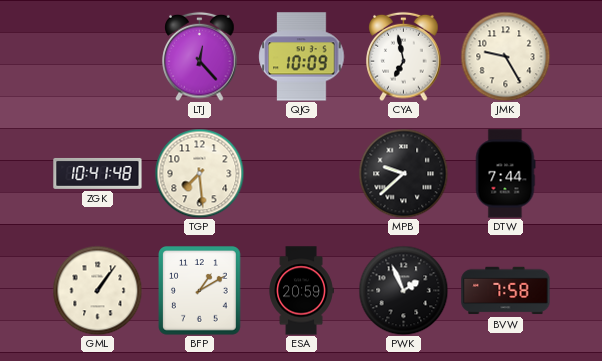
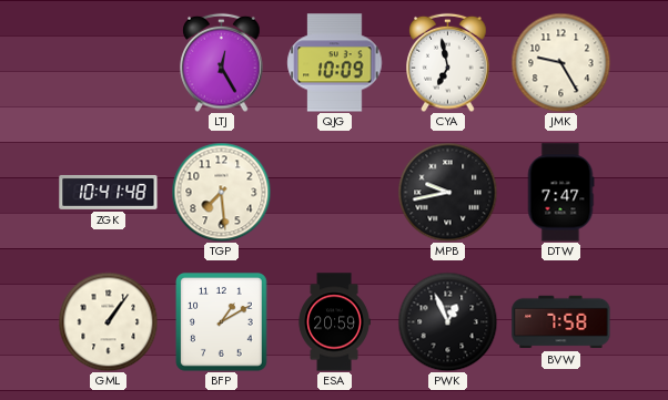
LTJ: 12:23 -> 12:25 (222, 62)
MPB: 9:38 -> 9:43 (447, 192)
DTW: 7:44 -> 7:47 (560, 193)
PWK: 1:56 -> 12:56 (447, 321)
